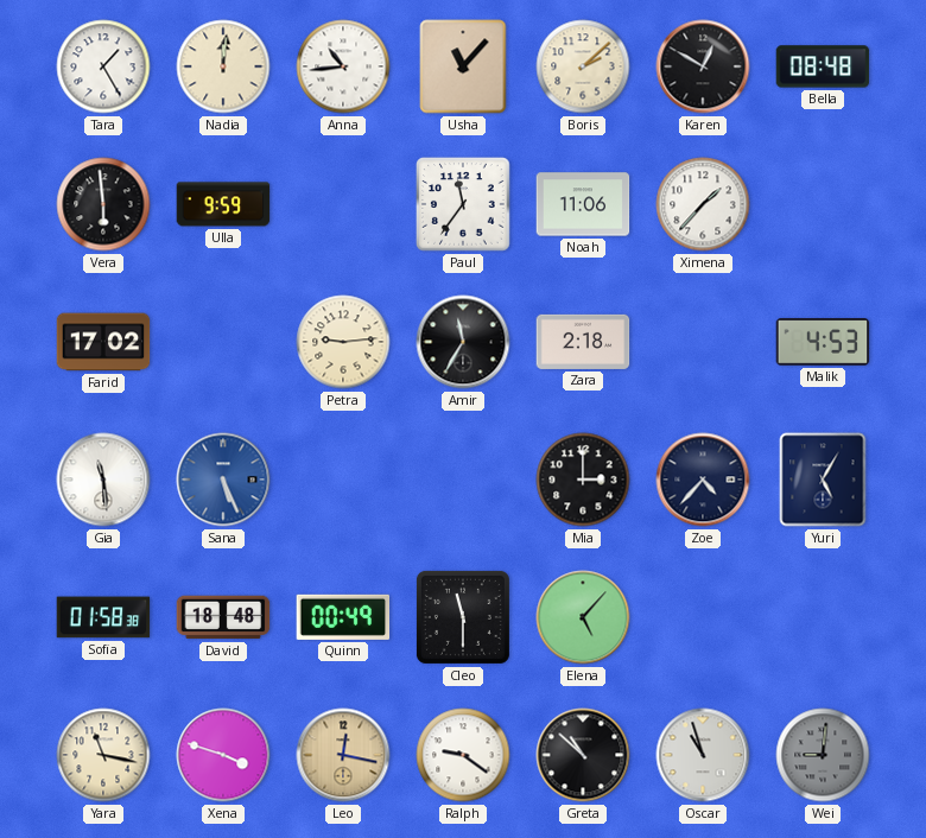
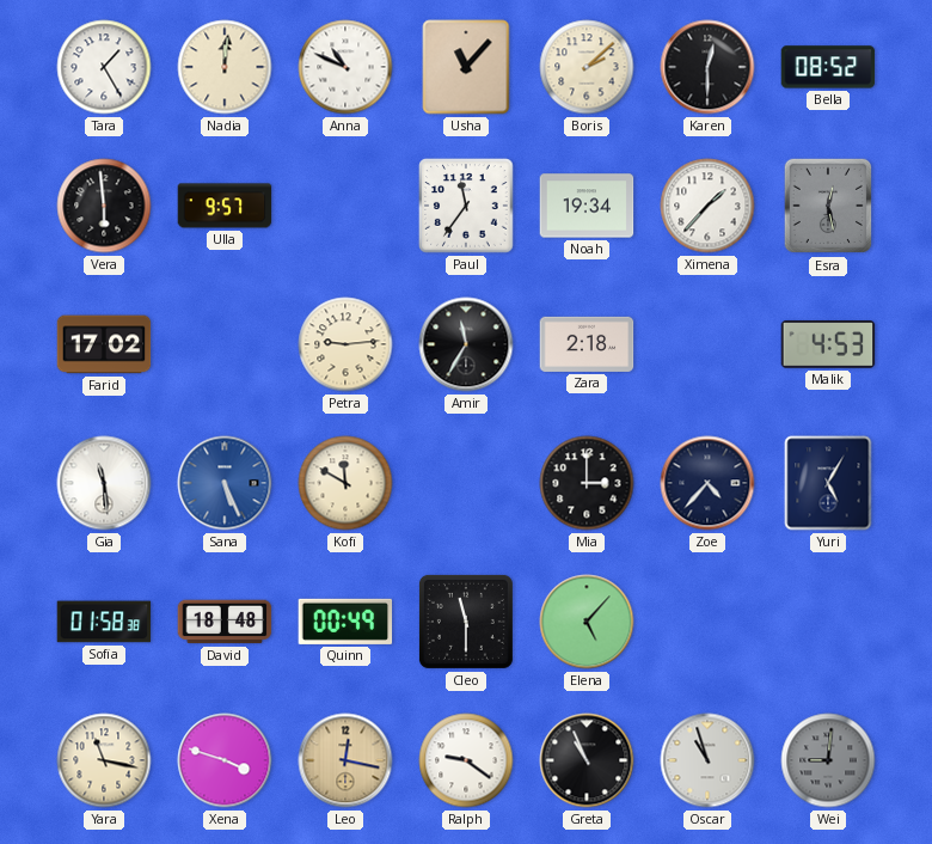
Anna: 10:44 -> 10:49 (345, 67)
Karen: 12:50 -> 12:30 (707, 67)
Bella: 08:48 -> 08:52 (828, 67)
Ulla: 9:59 -> 9:57 (225, 206)
Noah: 11:06 -> 19:34 (587, 206)
Esra: none -> 12:28 (828, 206)
Kofi: none -> 11:50 (345, 483)
Greta: 10:52 -> 10:56 (587, 760)
